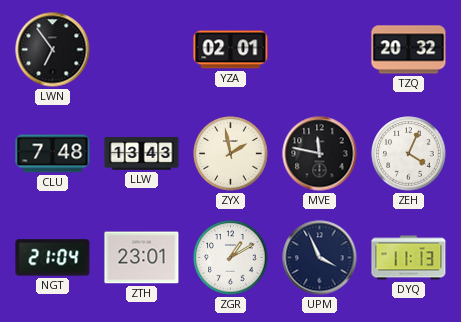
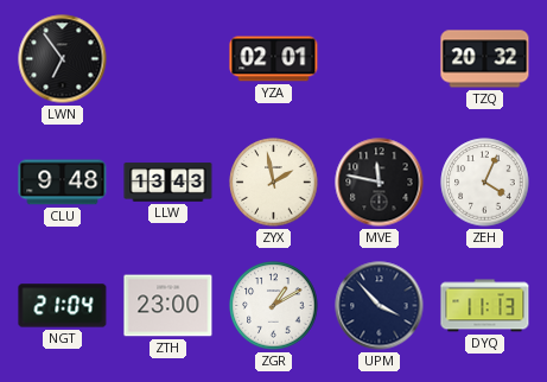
CLU: 7:48 -> 9:48 (63, 183)
ZTH: 23:01 -> 23:00 (168, 306)
UPM: 3:56 -> 3:53 (380, 306)
